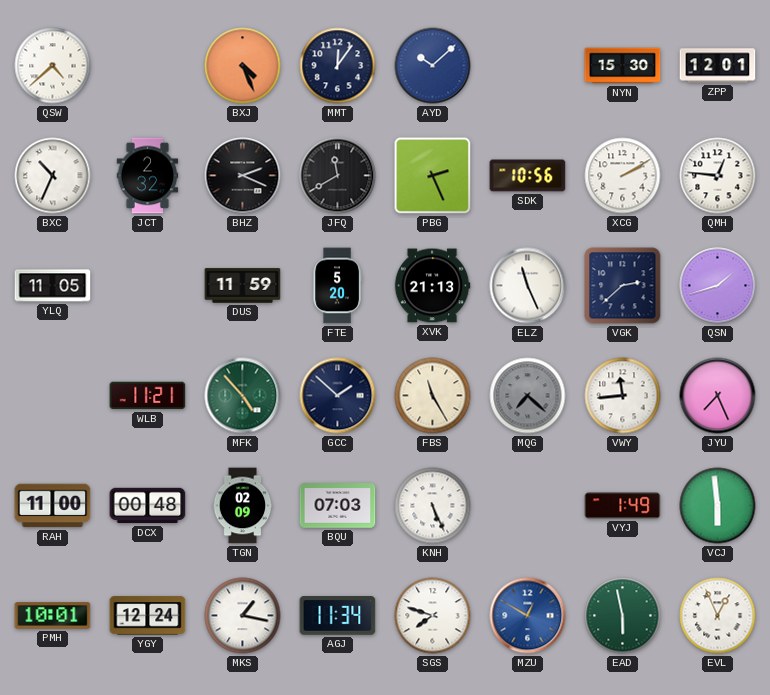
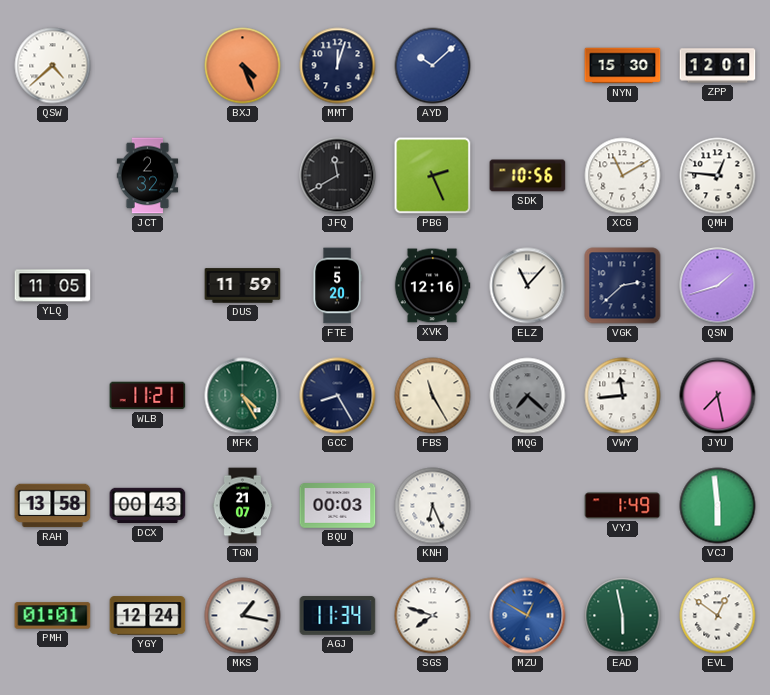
MMT: 12:06 -> 12:03 (338, 66)
BXC: 10:34 -> none (53, 176)
BHZ: 2:19 -> none (243, 176)
XCG: 2:10 -> 11:10 (623, 176)
XVK: 21:13 -> 12:16 (432, 286)
ELZ: 11:26 -> 11:07 (528, 286)
MFK: 4:53 -> 4:25 (243, 396)
GCC: 1:52 -> 8:25 (338, 396)
JYU: 7:26 -> 7:28 (718, 396)
RAH: 11:00 -> 13:58 (53, 506)
DCX: 00:48 -> 00:43 (148, 506)
TGN: 02:09 -> 21:07 (243, 506)
BQU: 07:03 -> 00:03 (338, 506)
KNH: 5:26 -> 6:26 (433, 506)
PMH: 10:01 -> 01:01 (53, 616)
EVL: 12:56 -> 12:51 (718, 616)
